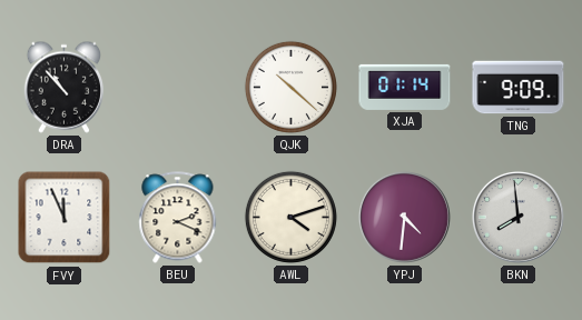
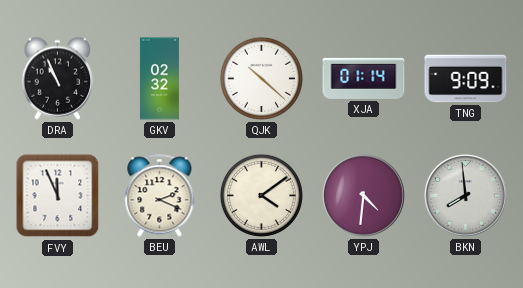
DRA: 10:53 -> 10:56 (57, 78)
GKV: none -> 02:32 (159, 79)
AWL: 4:12 -> 4:09 (261, 195)
